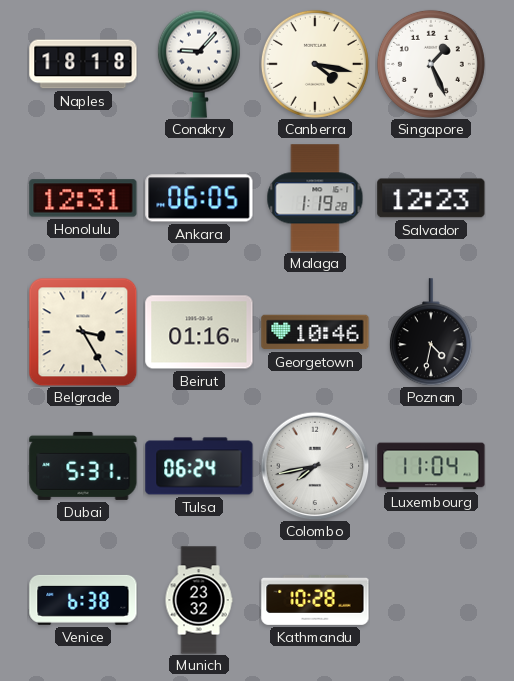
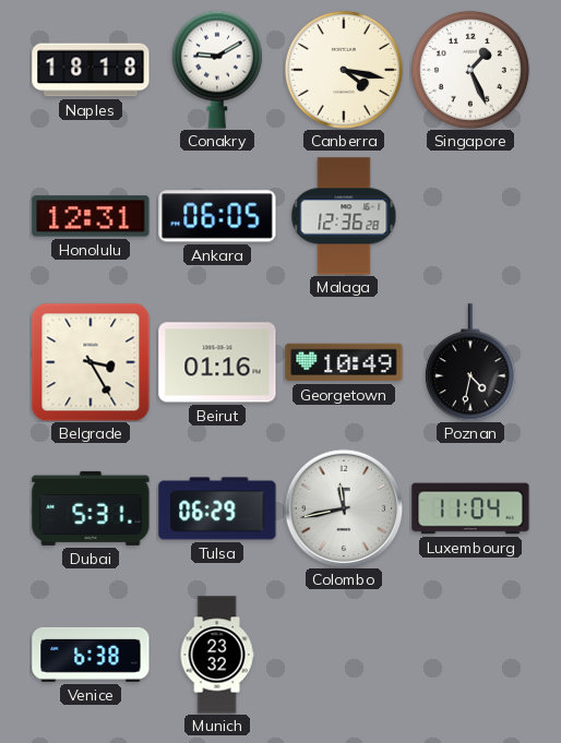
Conakry: 9:07 -> 9:10 (217, 70)
Malaga: 1:19 -> 12:36 (344, 216)
Salvador: 12:23 -> none (431, 198)
Georgetown: 10:46 -> 10:49 (344, 362)
Tulsa: 06:24 -> 06:29 (217, 508)
Colombo: 7:43 -> 11:43 (344, 508)
Kathmandu: 10:28 -> none (315, 600)
